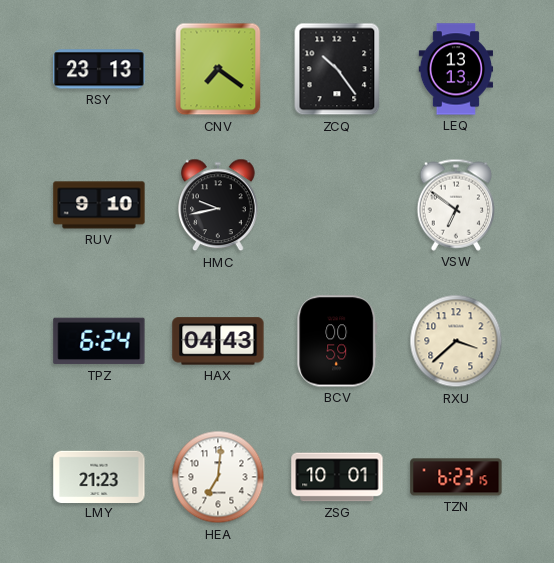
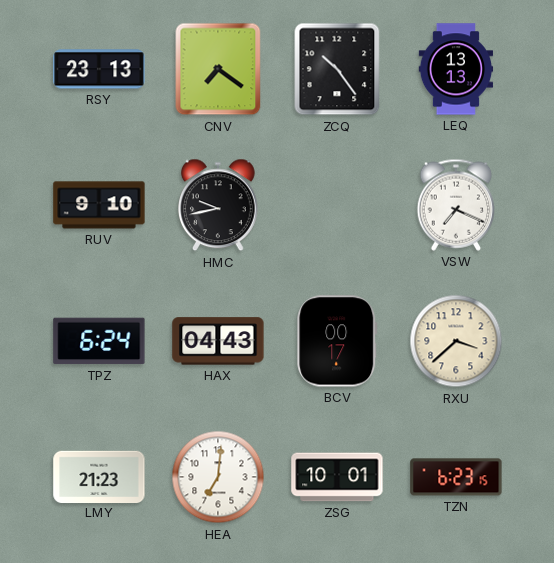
VSW: 6:51 -> 7:19 (456, 205)
BCV: 00:59 -> 00:17 (337, 341)
